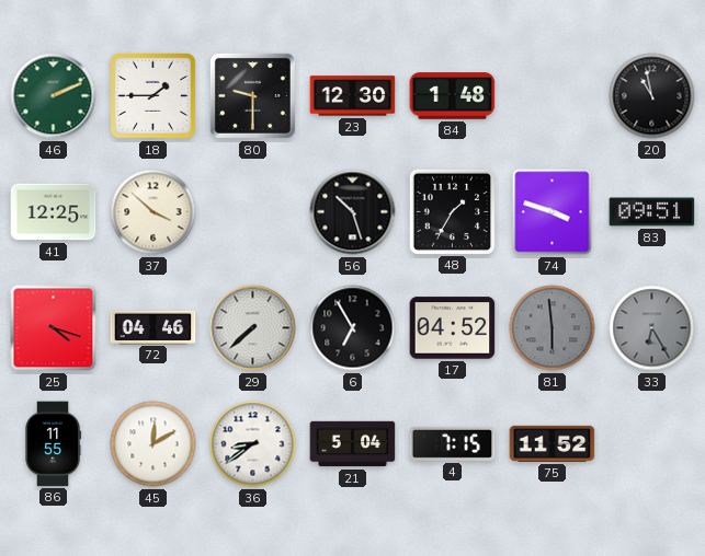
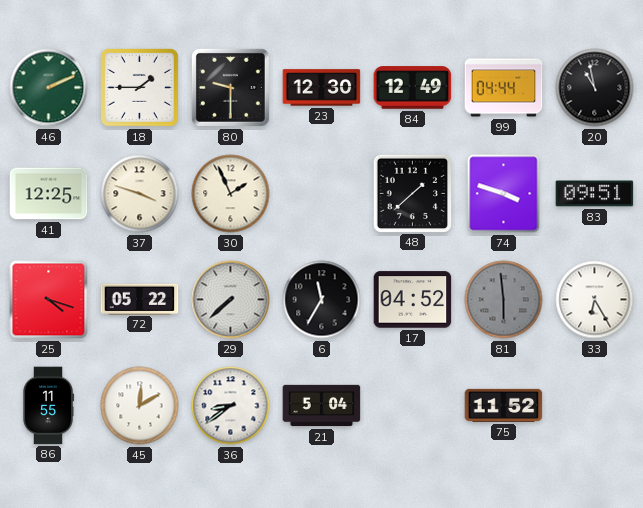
84: 1:48 -> 12:49 (413, 88)
99: none -> 04:44 (504, 88)
37: 3:52 -> 3:48 (140, 194)
30: none -> 1:56 (231, 194)
56: 10:27 -> none (353, 212)
48: 1:35 -> 1:38 (412, 193)
72: 04:46 -> 05:22 (140, 299)
6: 6:55 -> 11:35 (322, 300)
33 dial: grey -> white (595, 300)
4: 7:15 -> none (453, 443)
